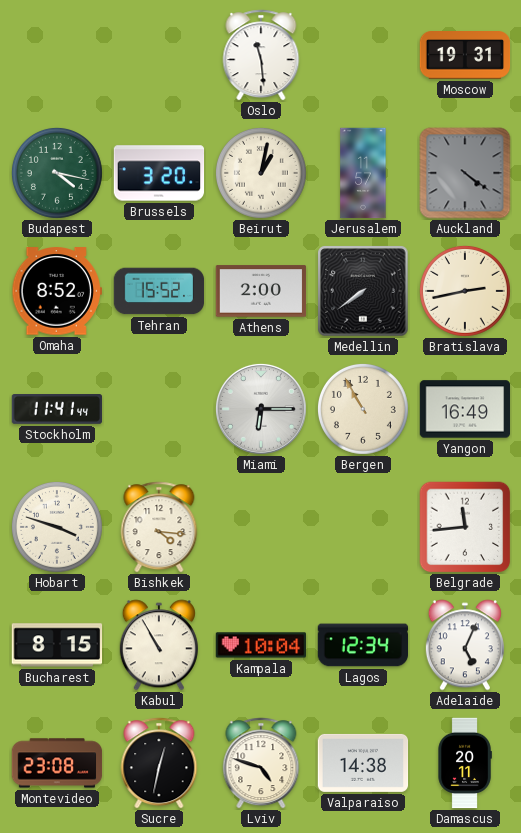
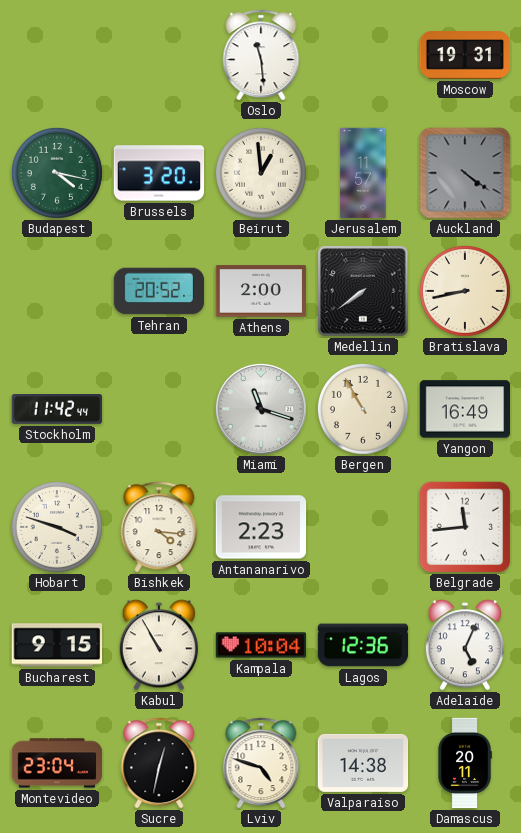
Beirut: 1:02 -> 12:59 (261, 173)
Omaha: 8:52 -> none (57, 291)
Tehran: 15:52 -> 20:52 (159, 291)
Bratislava: 2:43 -> 8:43 (465, 291)
Stockholm: 11:41 -> 11:42 (57, 410)
Miami: 6:15 -> 11:18 (261, 409)
Antananarivo: none -> 2:23 (261, 527)
Bucharest: 8:15 -> 9:15 (57, 645)
Lagos: 12:34 -> 12:36 (363, 645)
Montevideo: 23:08 -> 23:04 (57, 763)
